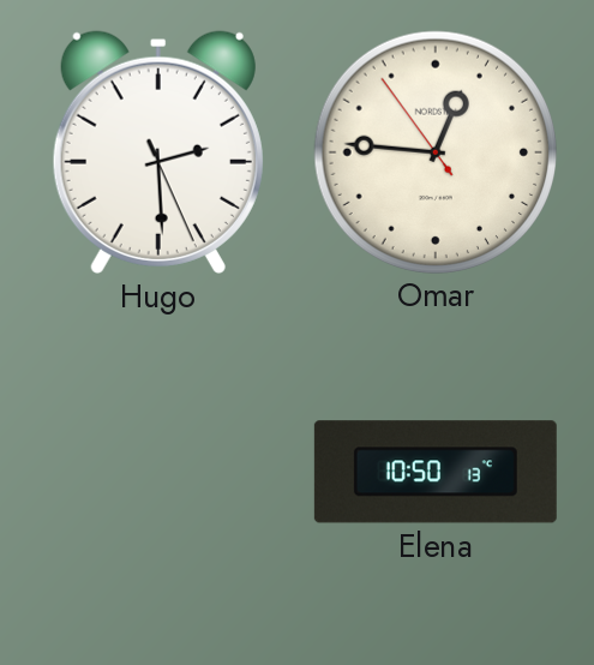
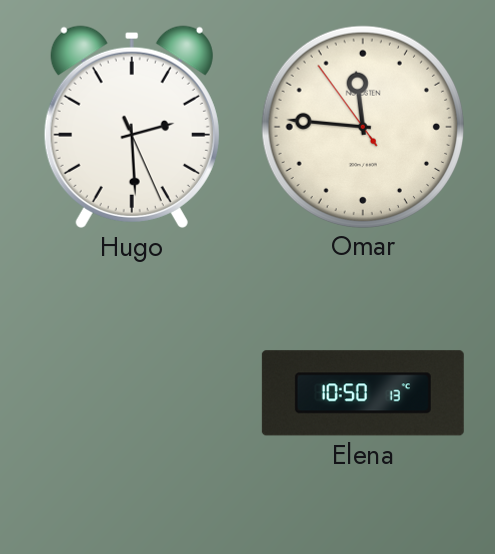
Omar: 12:45 -> 11:45 (362, 126)
